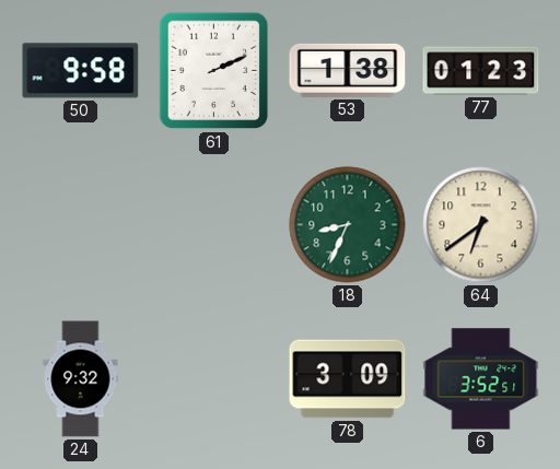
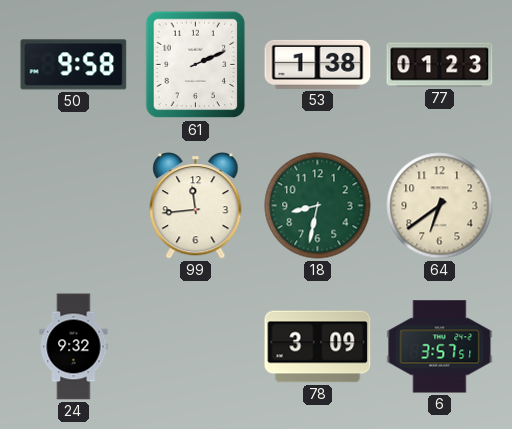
99: none -> 11:44 (196, 206)
18: 8:34 -> 8:32 (318, 206)
6: 3:52 -> 3:57 (440, 347)
